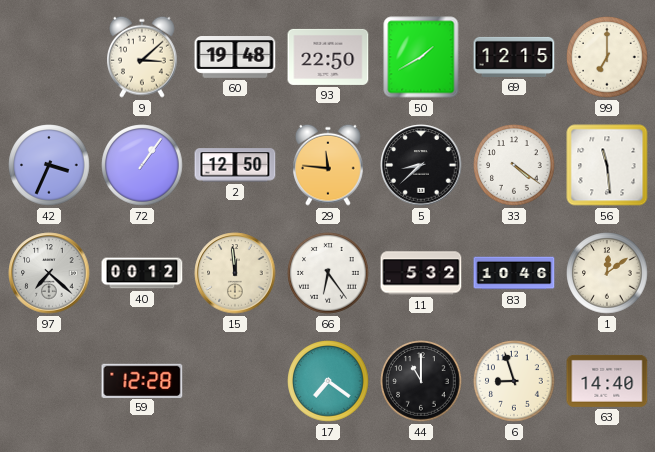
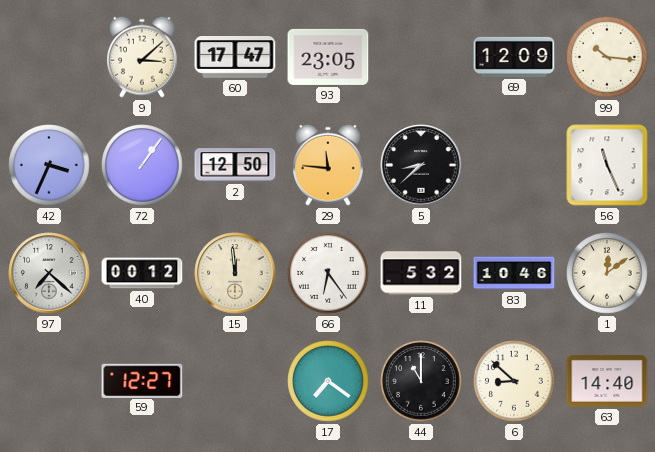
60: 19:48 -> 17:47 (235, 58)
93: 22:50 -> 23:05 (328, 57)
50: 1:40 -> none (421, 57)
69: 12:15 -> 12:09 (514, 57)
99: 7:00 -> 10:16 (607, 57)
33: 4:21 -> none (514, 165)
56: 11:29 -> 11:26 (607, 165)
59: 12:28 -> 12:27 (142, 380)
6: 8:57 -> 8:52 (514, 381)
